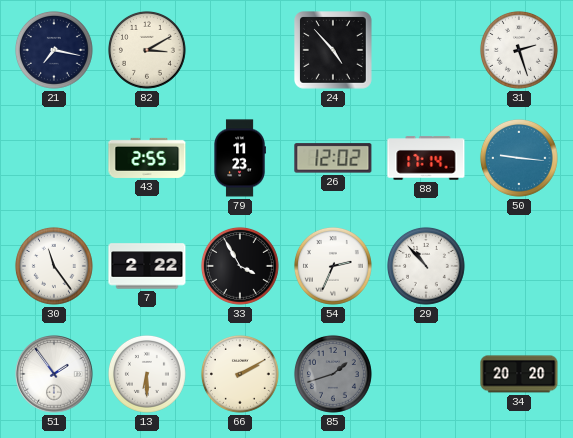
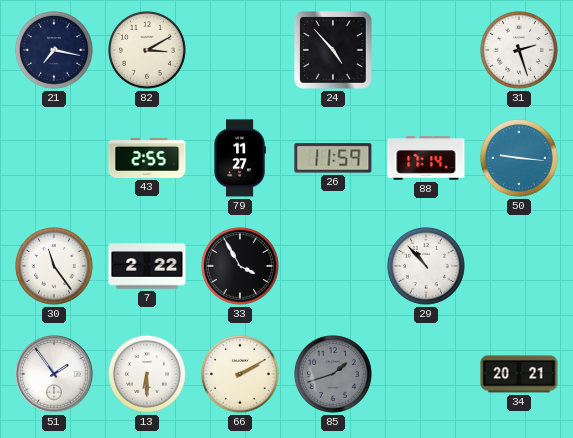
79: 11:23 -> 11:27 (240, 158)
26: 12:02 -> 11:59 (333, 158)
54: 2:34 -> none (333, 266)
34: 20:20 -> 20:21 (519, 374)
